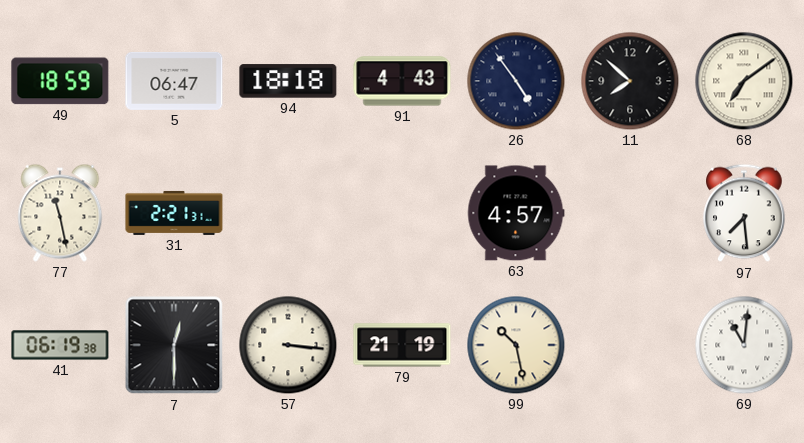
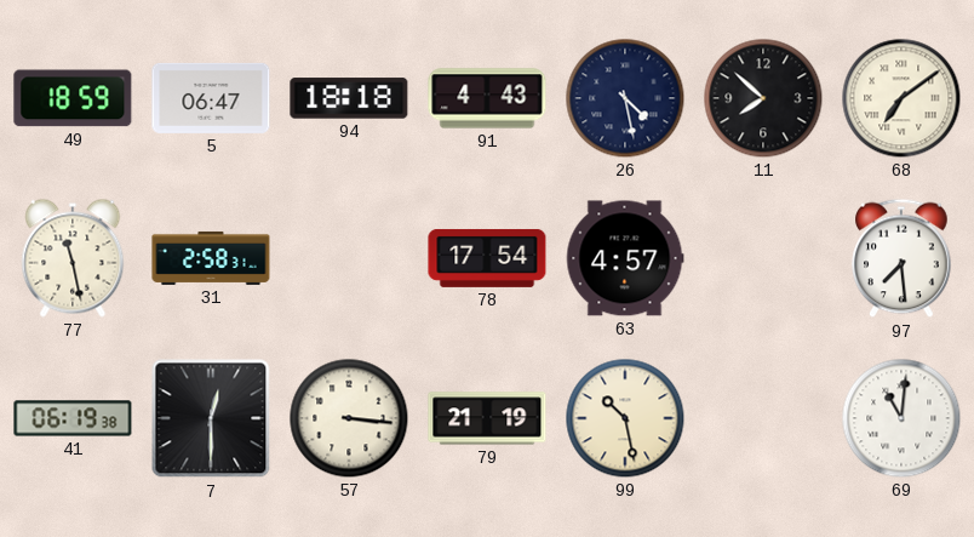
26: 4:54 -> 4:28 (625, 98)
31: 2:21 -> 2:58 (211, 258)
78: none -> 17:54 (487, 258)
